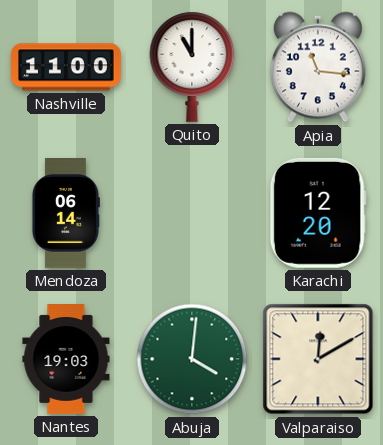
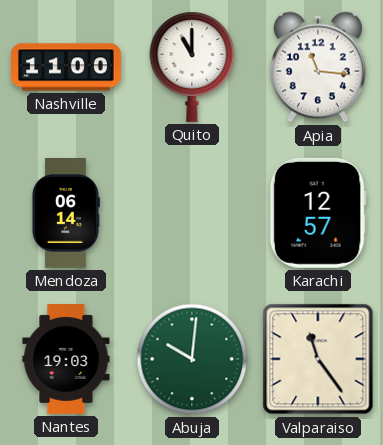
Karachi: 12:20 -> 12:57 (318, 213)
Abuja: 4:01 -> 10:01 (192, 359)
Valparaiso: 12:10 -> 11:24 (318, 359)
